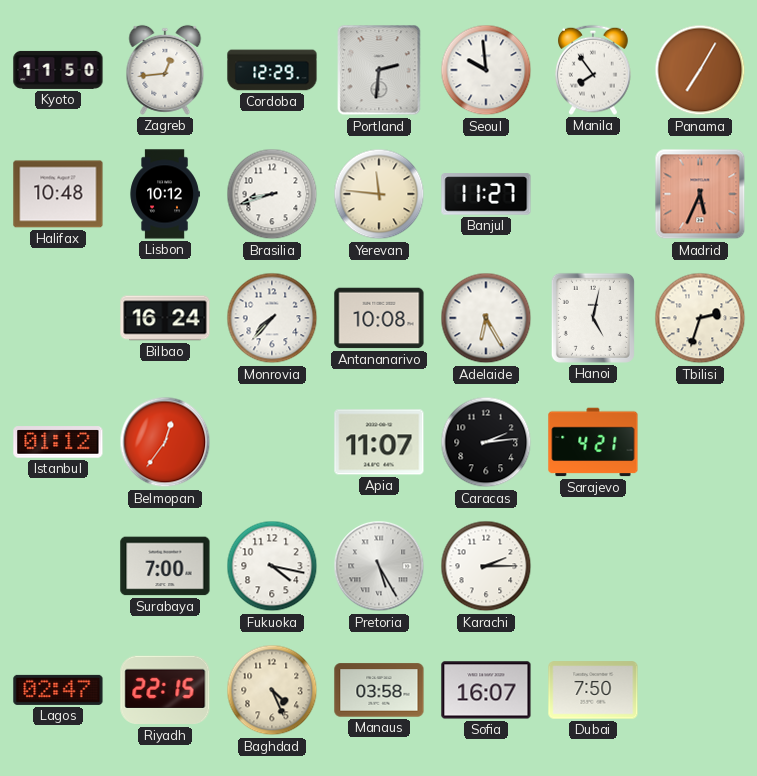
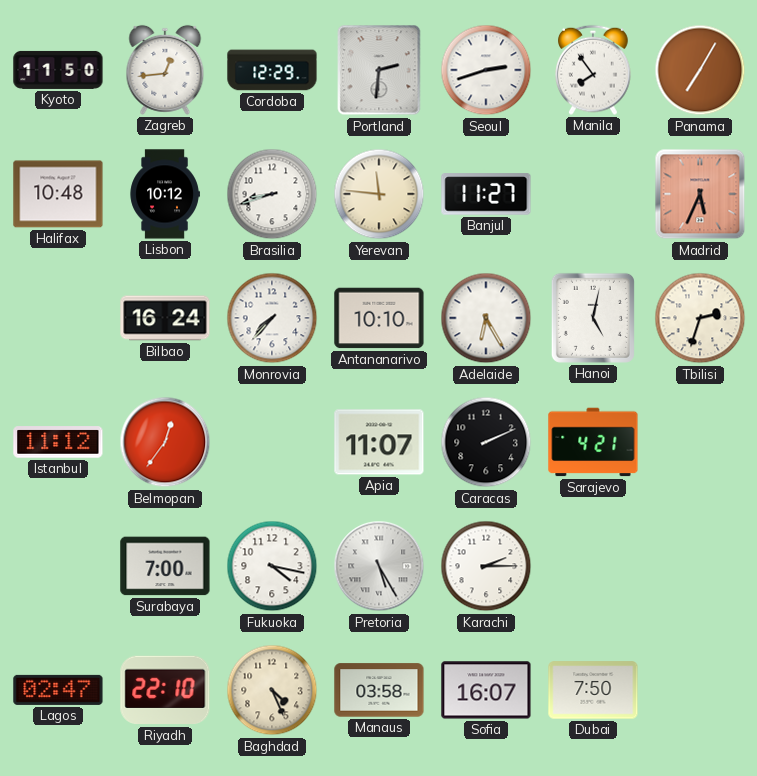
Seoul: 9:59 -> 2:42 (486, 70)
Antananarivo: 10:08 -> 10:10 (379, 318)
Istanbul: 01:12 -> 11:12 (58, 442)
Caracas: 2:14 -> 2:11 (486, 442)
Riyadh: 22:15 -> 22:10 (165, 690)
